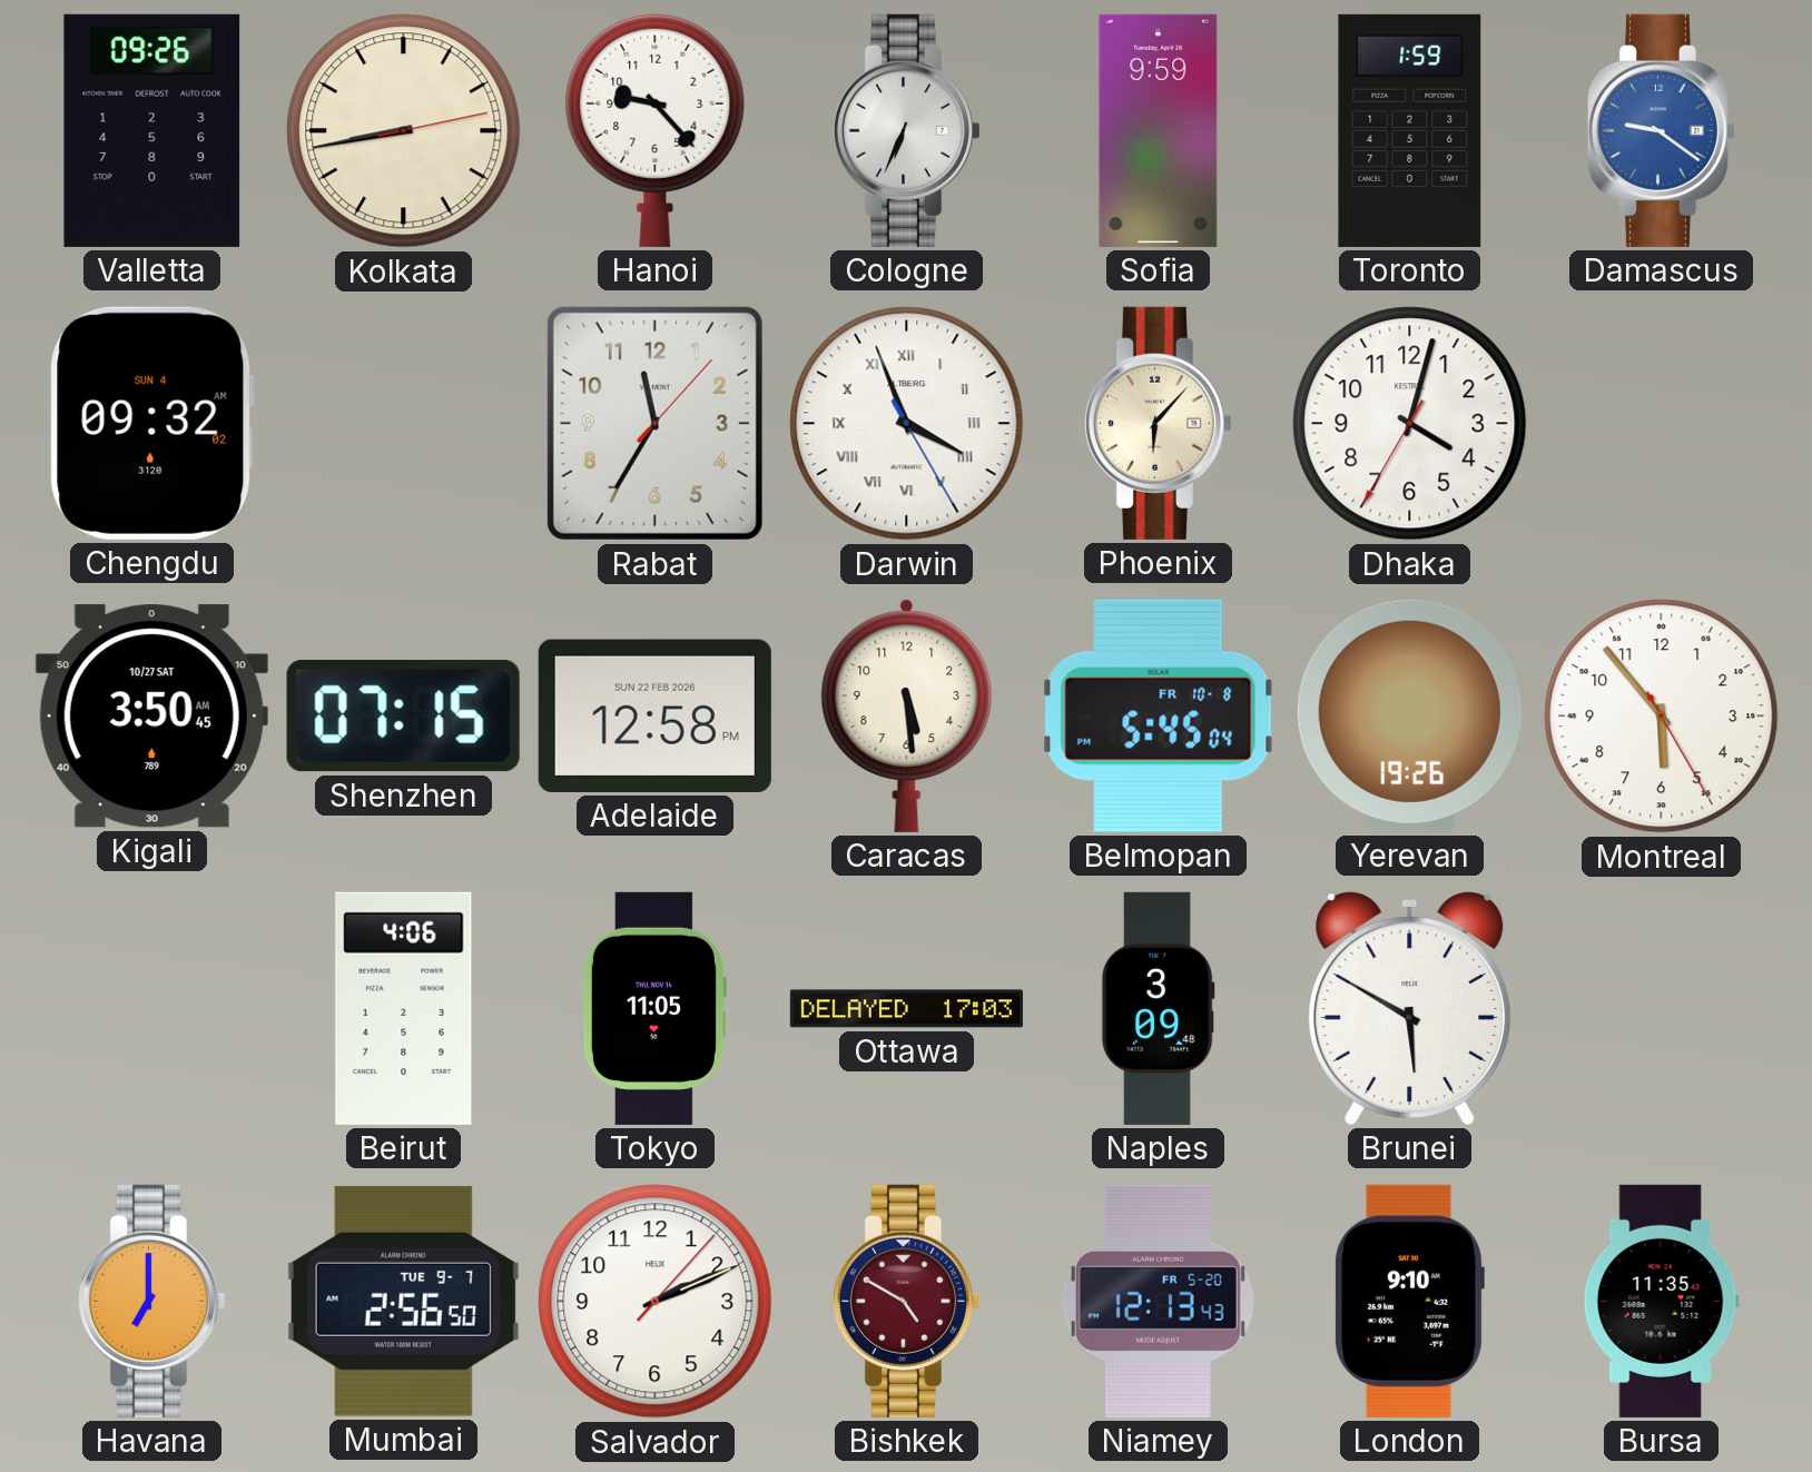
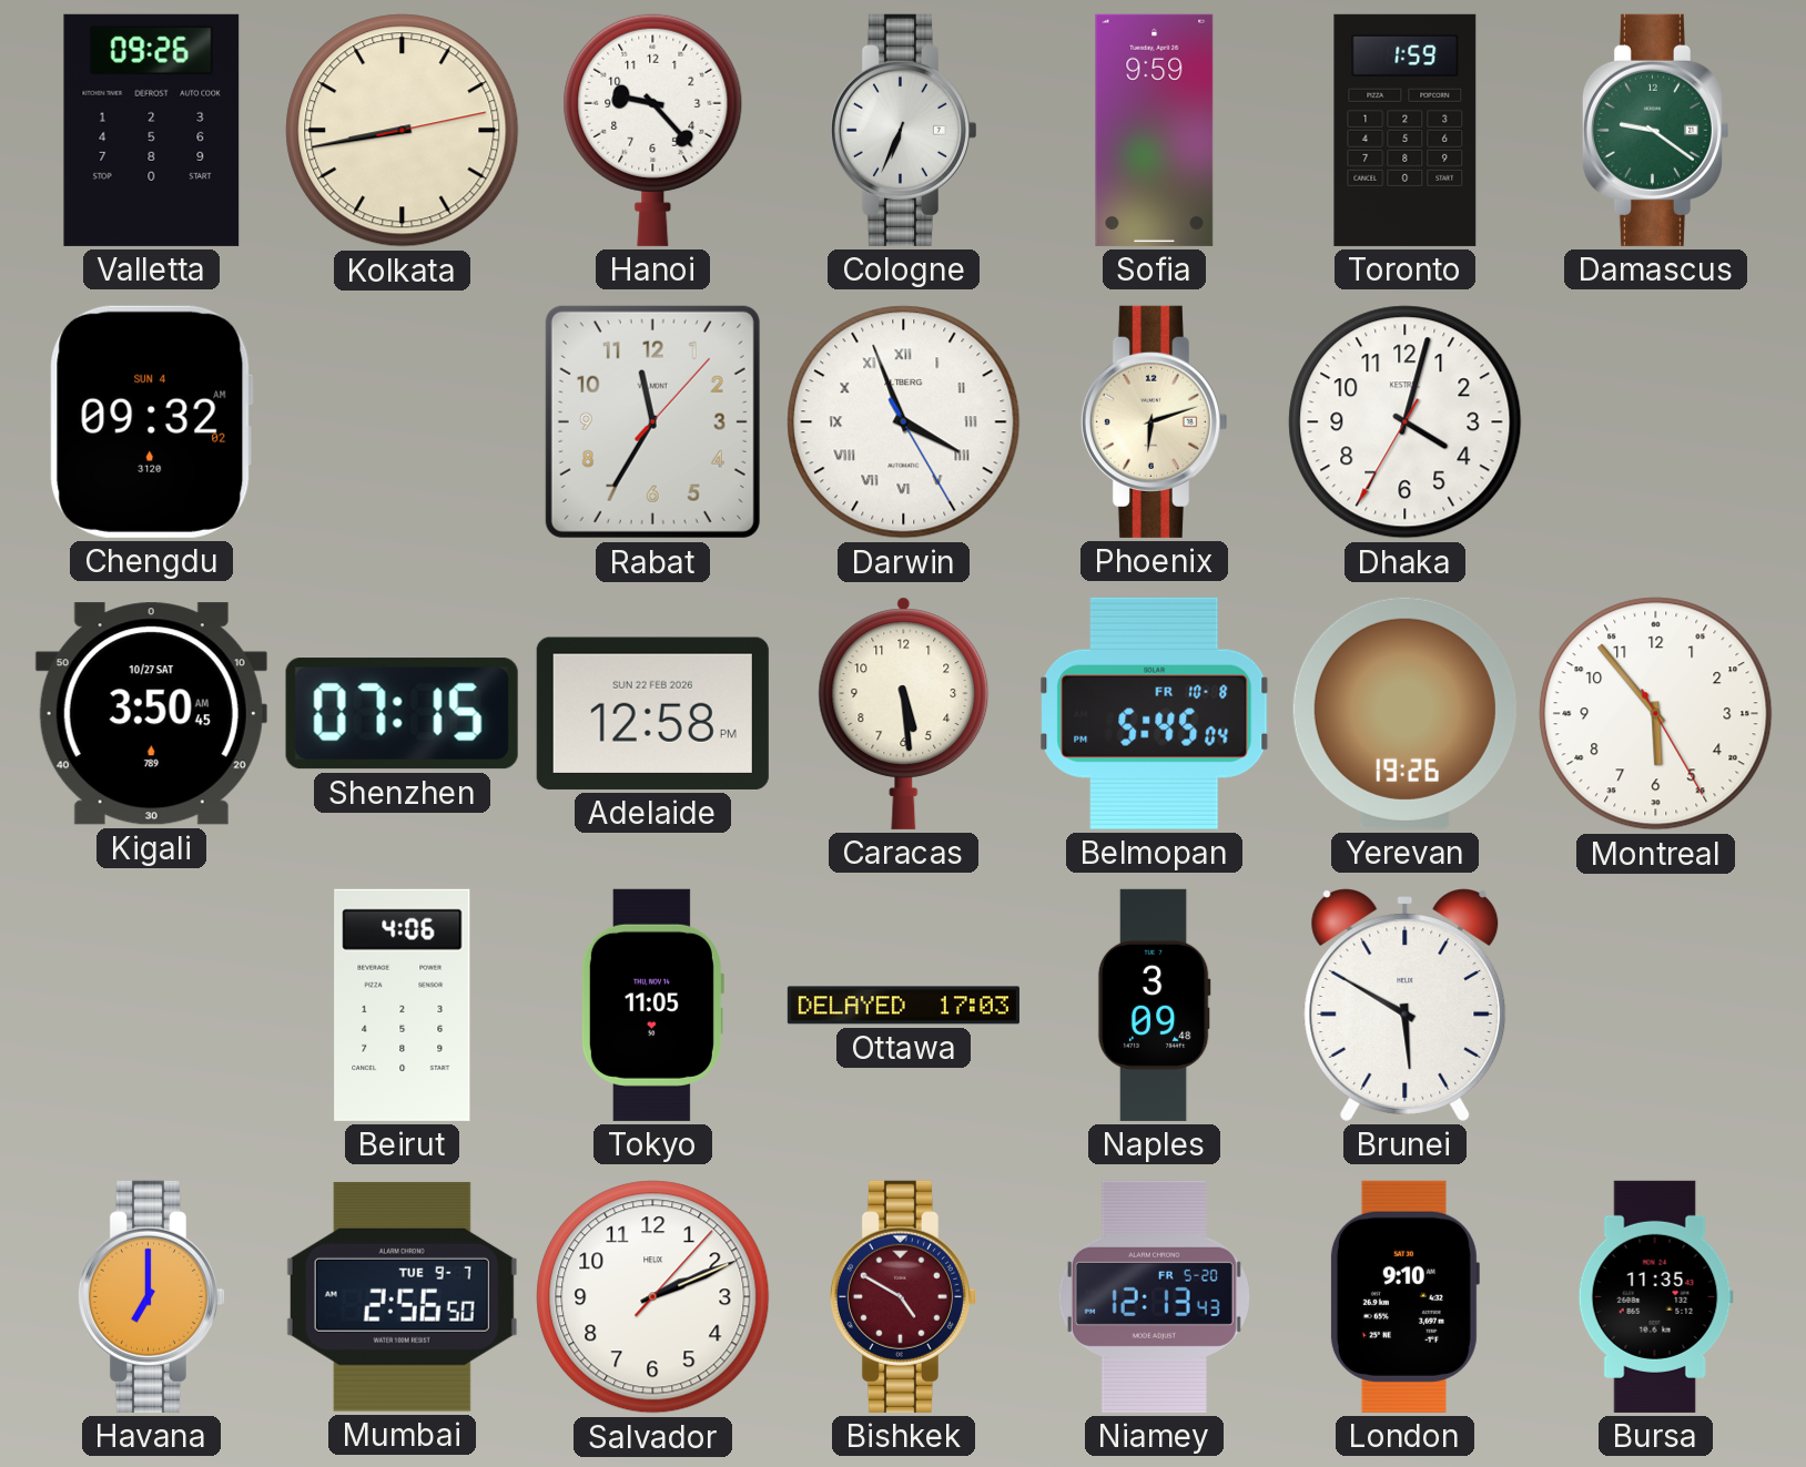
Damascus dial: blue -> green (1655, 130)
Phoenix: 6:07 -> 6:12 (1154, 421)
